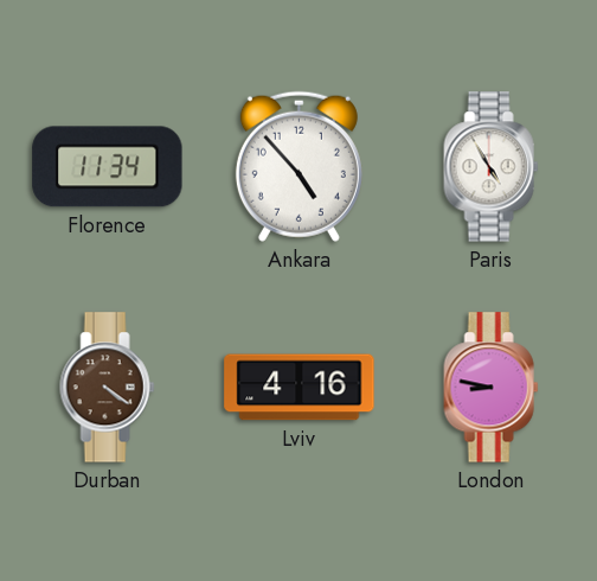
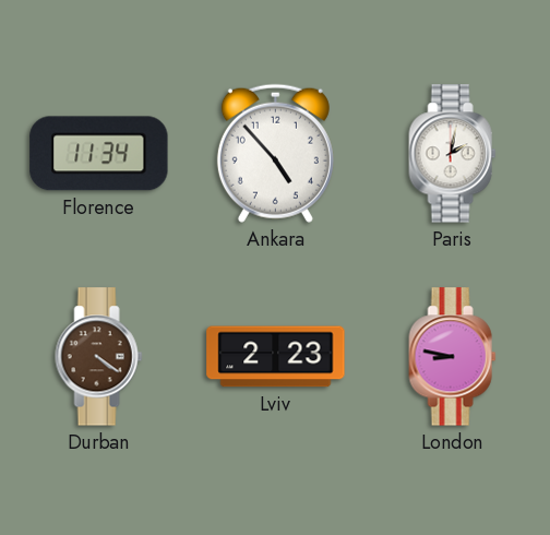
Paris: 4:55 -> 2:02 (453, 154)
Lviv: 4:16 -> 2:23 (276, 357)
